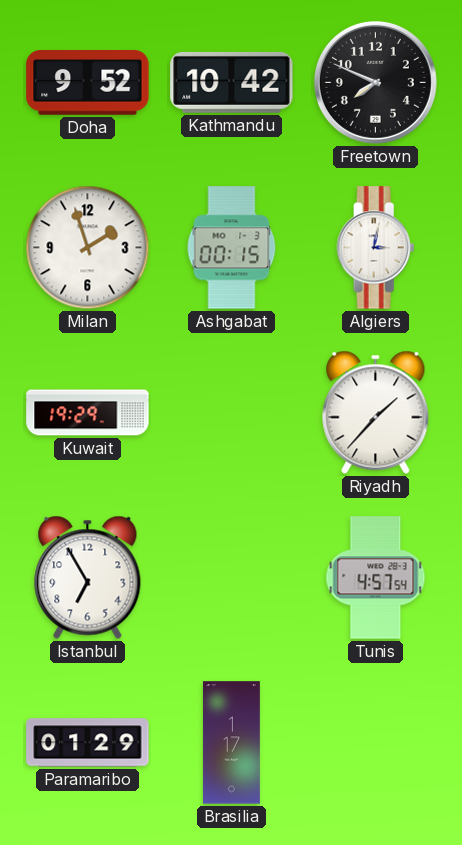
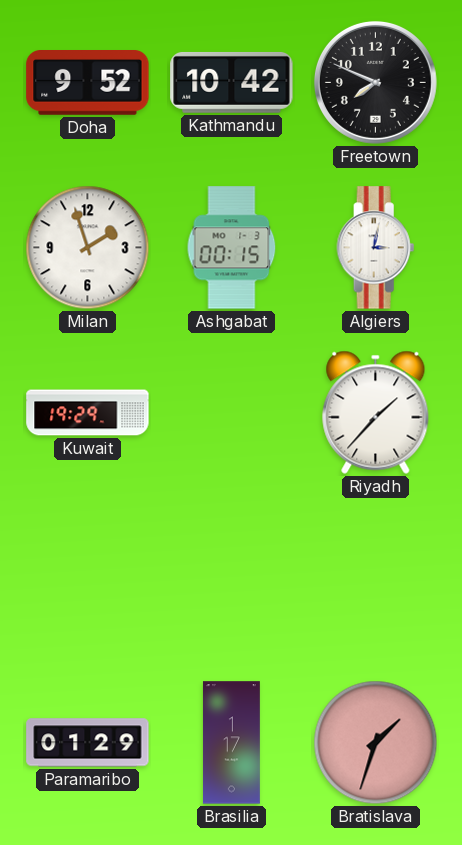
Istanbul: 6:55 -> none (88, 577)
Tunis: 4:57 -> none (376, 578)
Bratislava: none -> 1:33 (376, 743)
